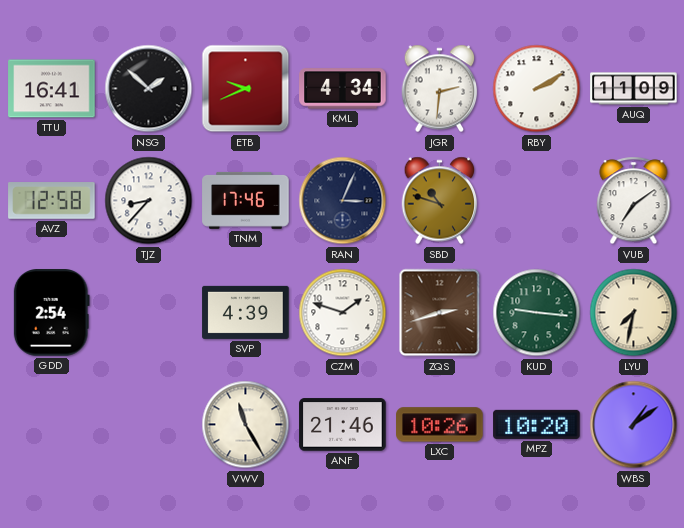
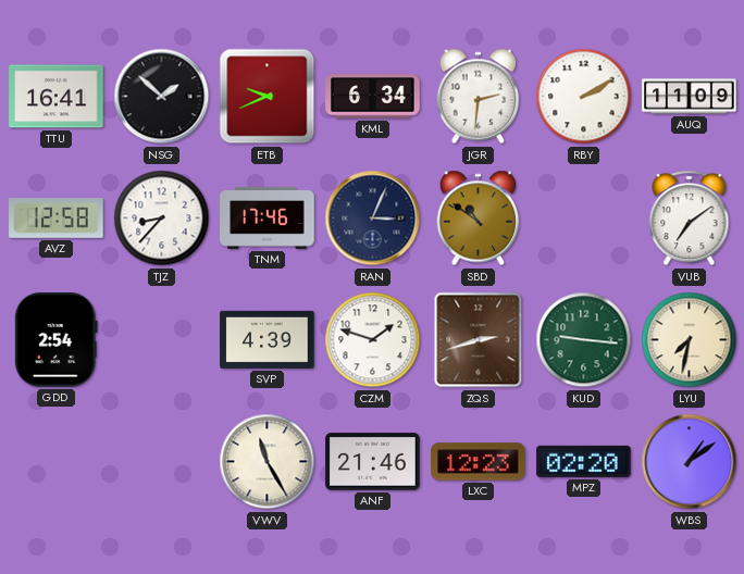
KML: 4:34 -> 6:34 (373, 97)
SBD: 10:48 -> 10:51 (479, 219)
LXC: 10:26 -> 12:23 (479, 462)
MPZ: 10:20 -> 02:20 (584, 461)
